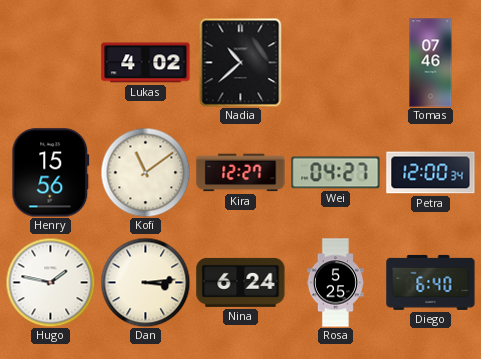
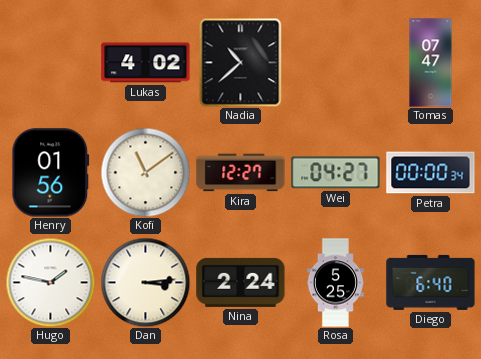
Tomas: 07:46 -> 07:47 (431, 63)
Henry: 15:56 -> 01:56 (51, 173)
Petra: 12:00 -> 00:00 (431, 173)
Nina: 6:24 -> 2:24 (241, 282)
